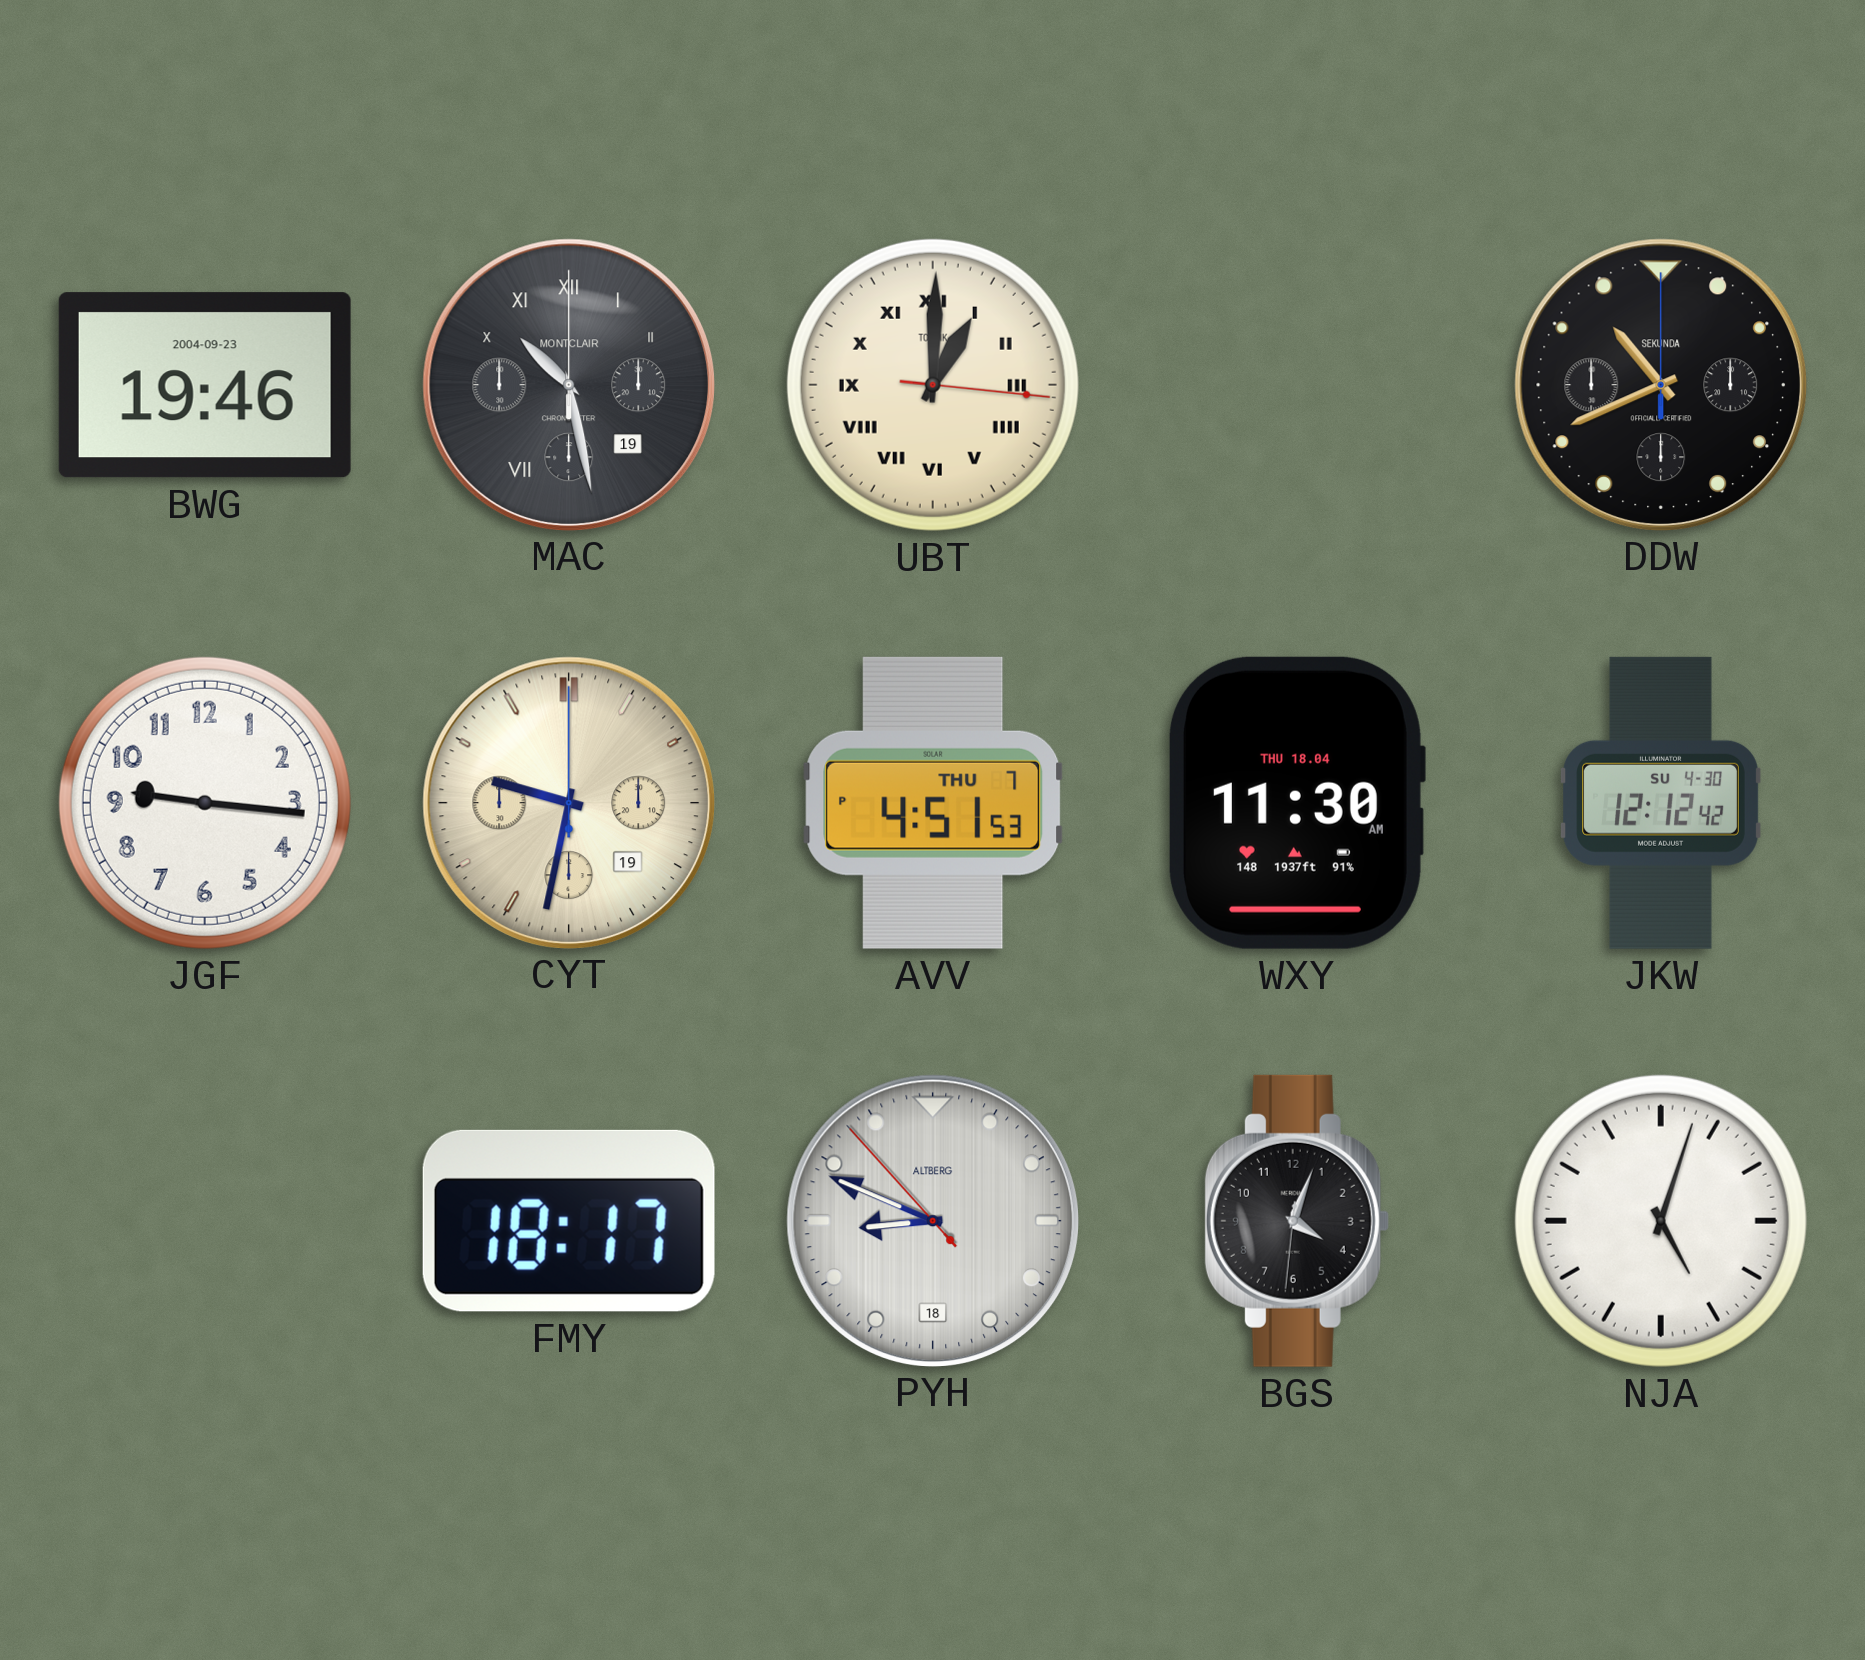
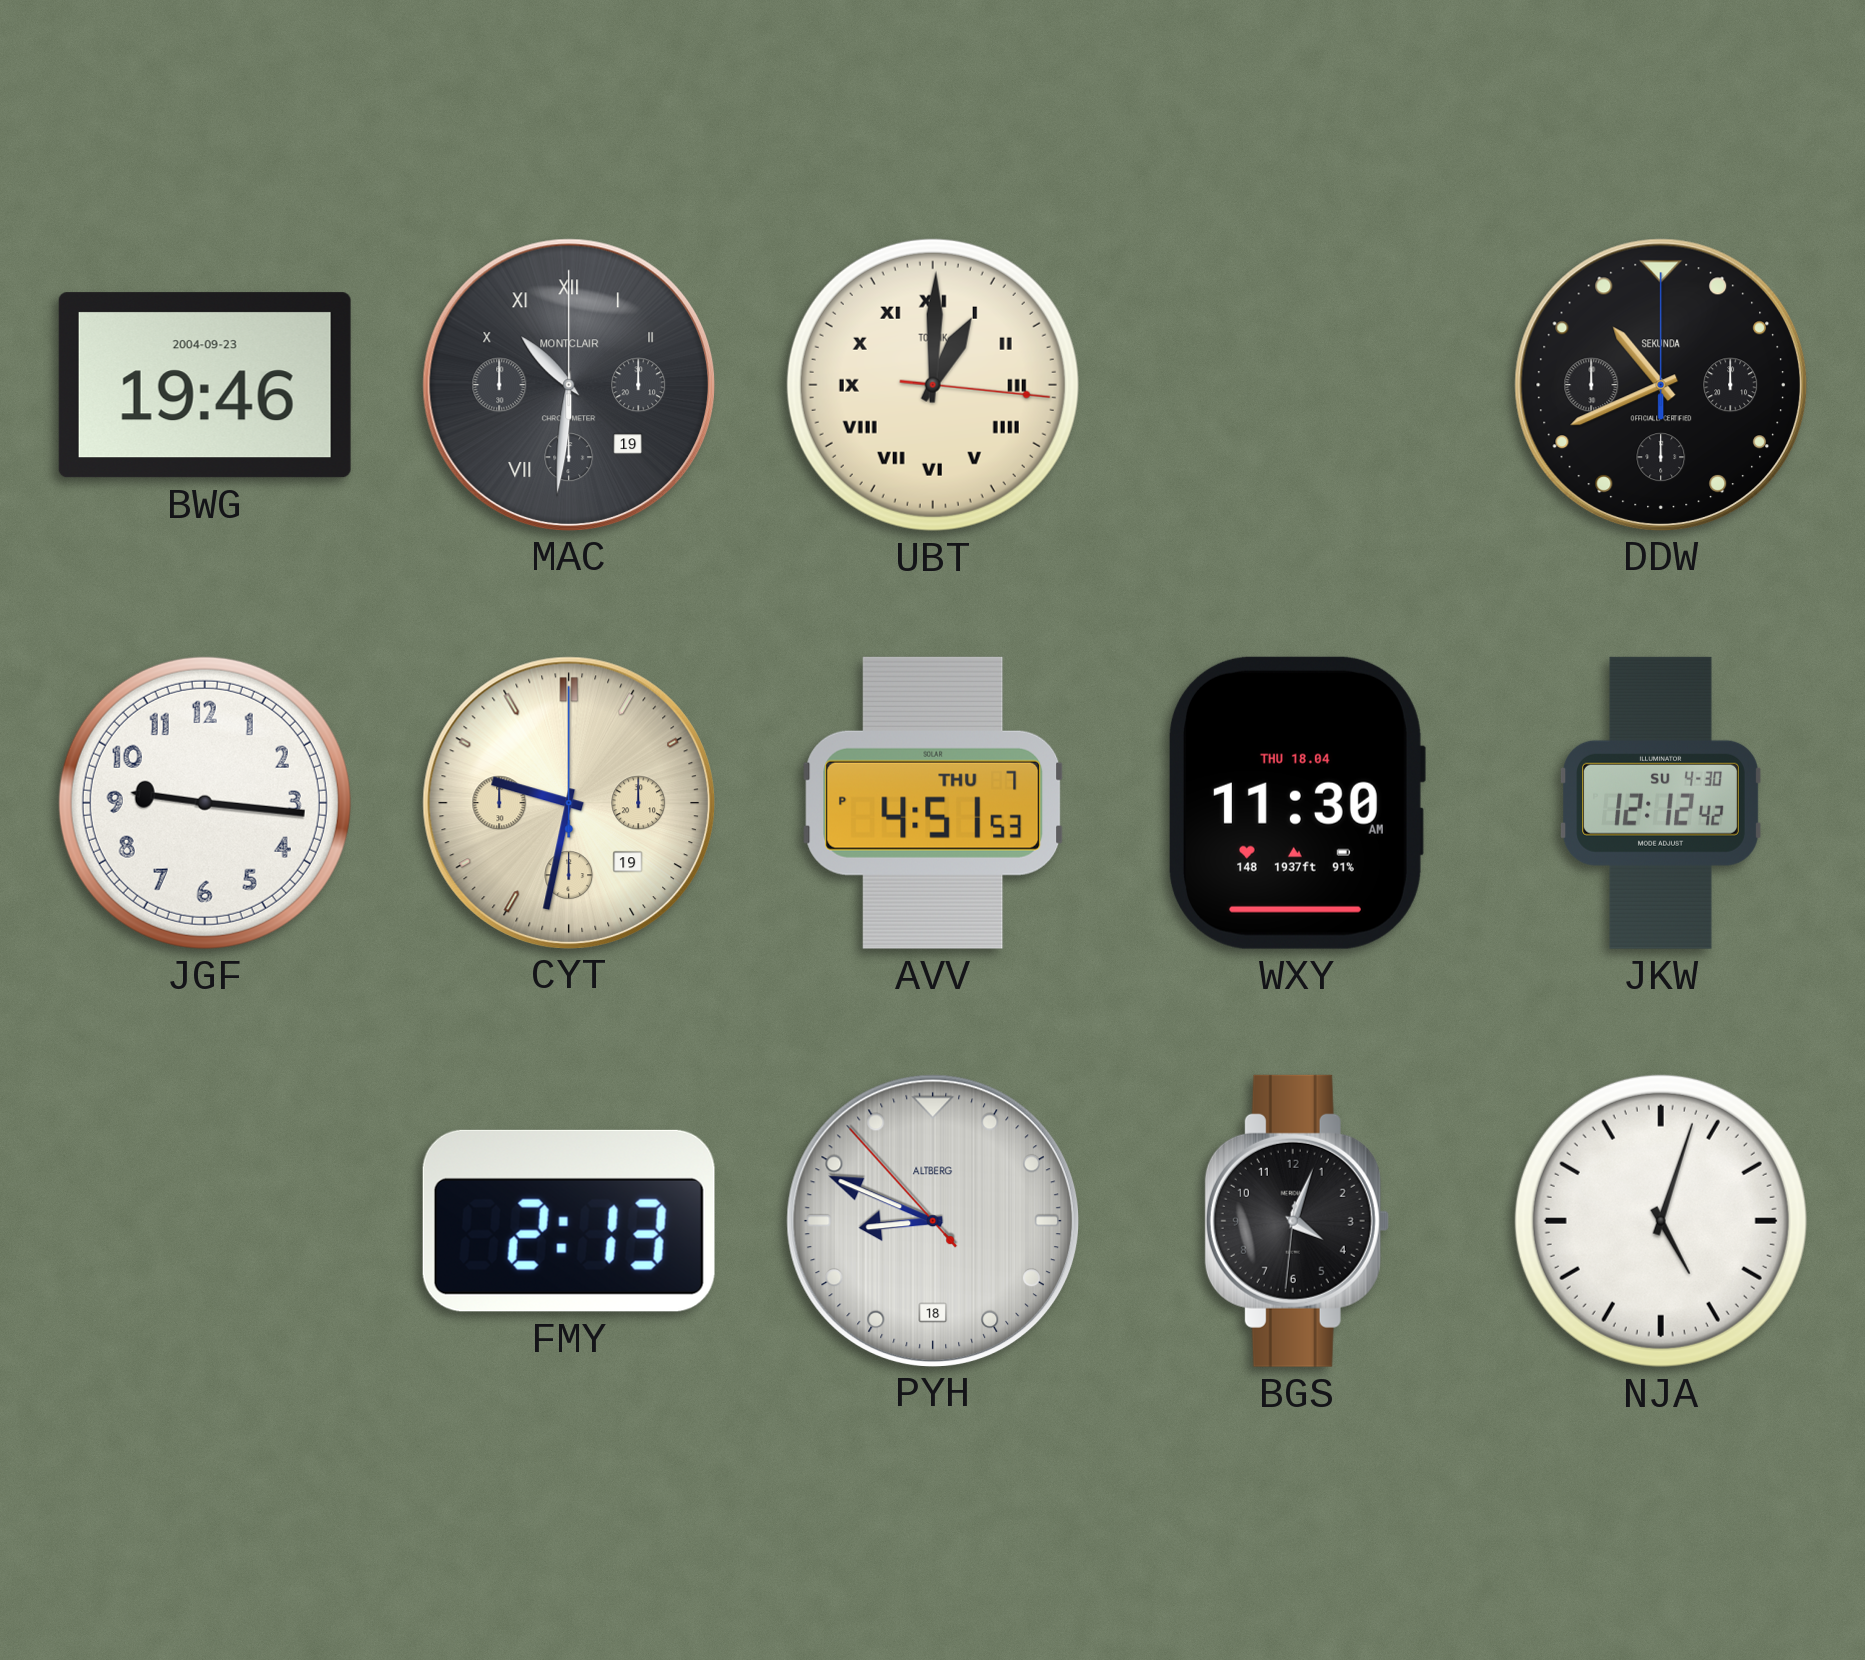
MAC: 10:28 -> 10:31 (568, 384)
FMY: 18:17 -> 2:13 (569, 1221)
